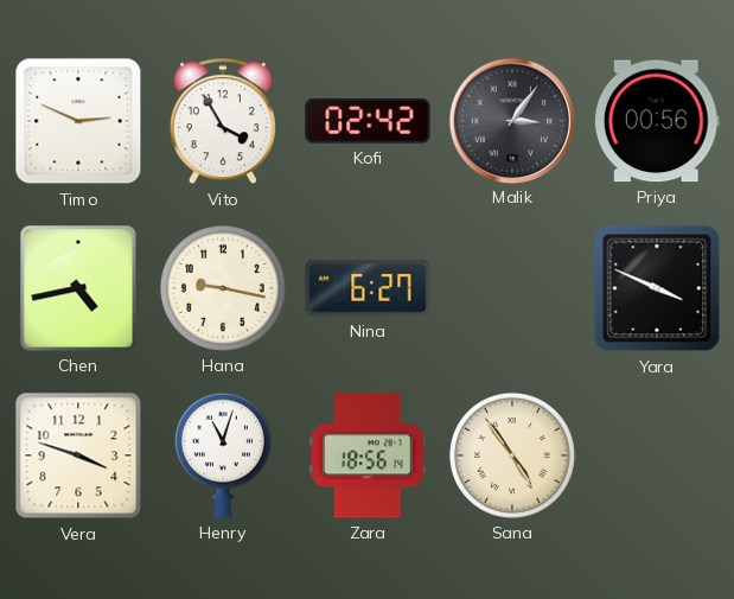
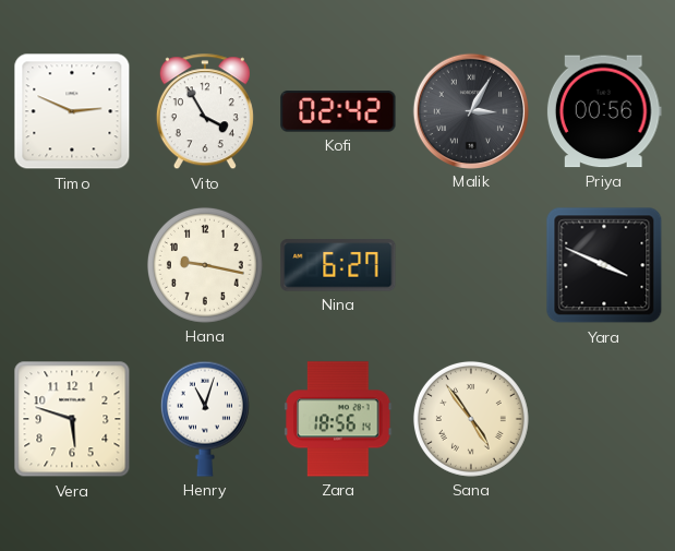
Malik: 3:06 -> 3:05 (470, 110)
Chen: 4:43 -> none (78, 288)
Vera: 3:48 -> 5:48 (72, 419)
